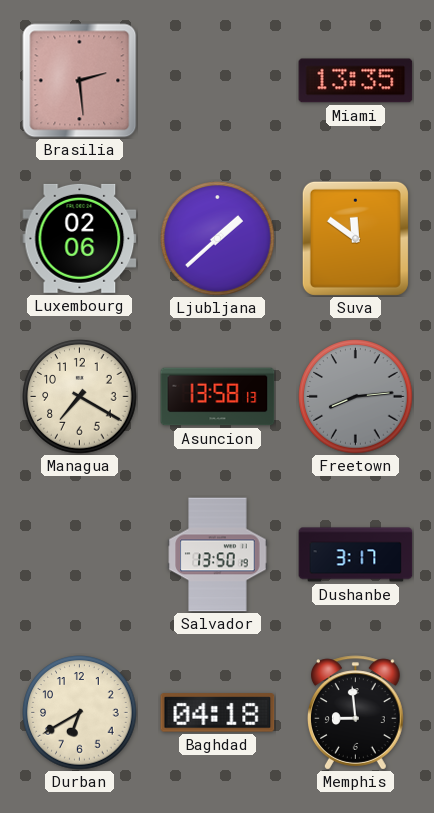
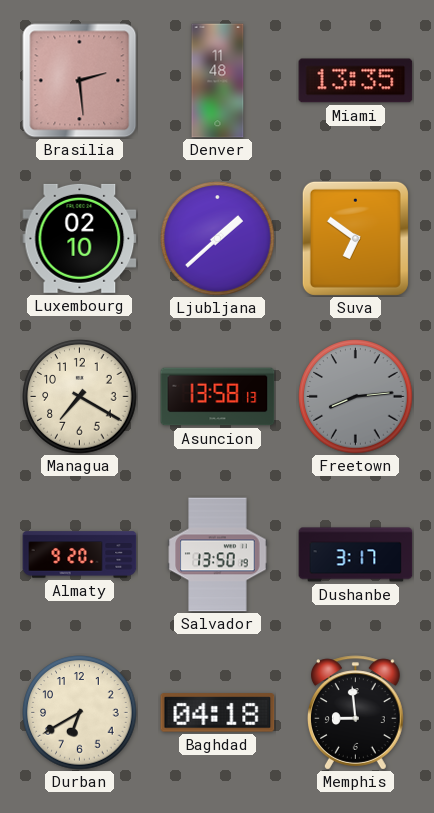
Denver: none -> 11:48 (218, 81)
Luxembourg: 02:06 -> 02:10 (80, 238)
Suva: 11:51 -> 6:51 (355, 238)
Almaty: none -> 9:20 (80, 555)
